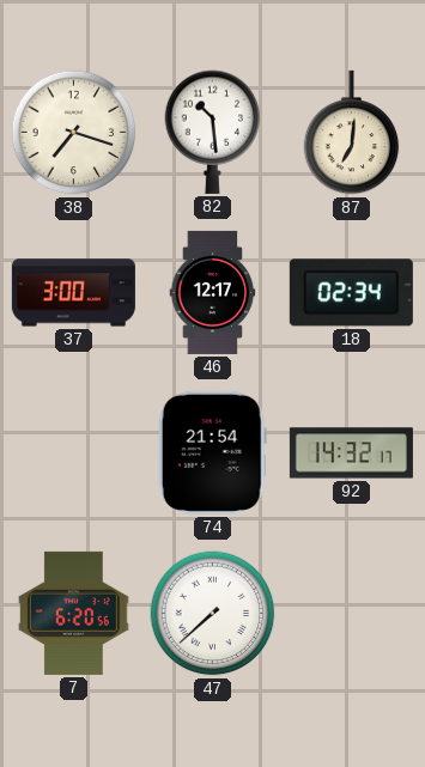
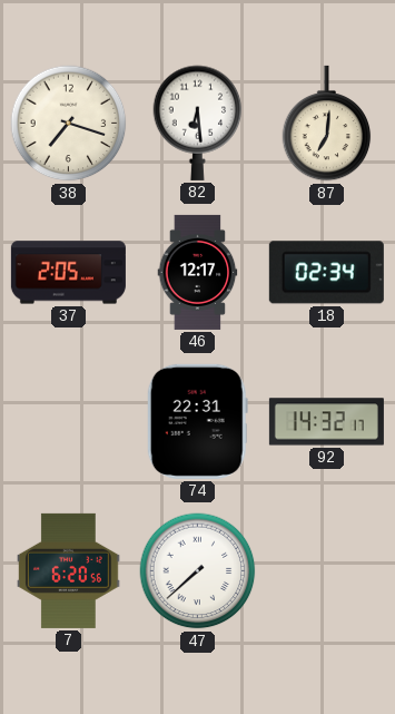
82: 10:29 -> 6:29 (198, 123)
37: 3:00 -> 2:05 (68, 273)
74: 21:54 -> 22:31 (197, 421)
